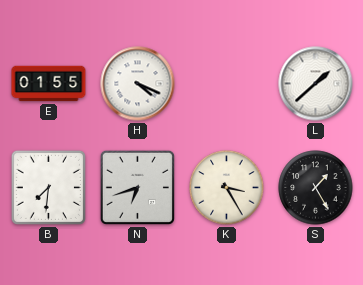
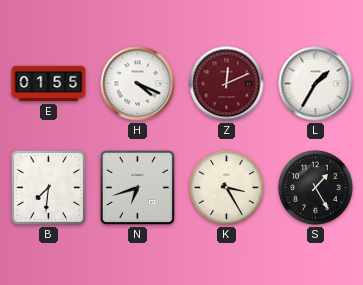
Z: none -> 12:11 (227, 84)
L: 1:38 -> 1:35 (316, 84)
